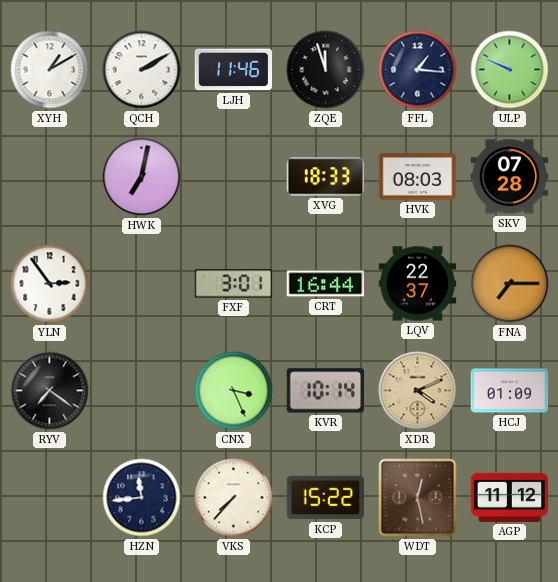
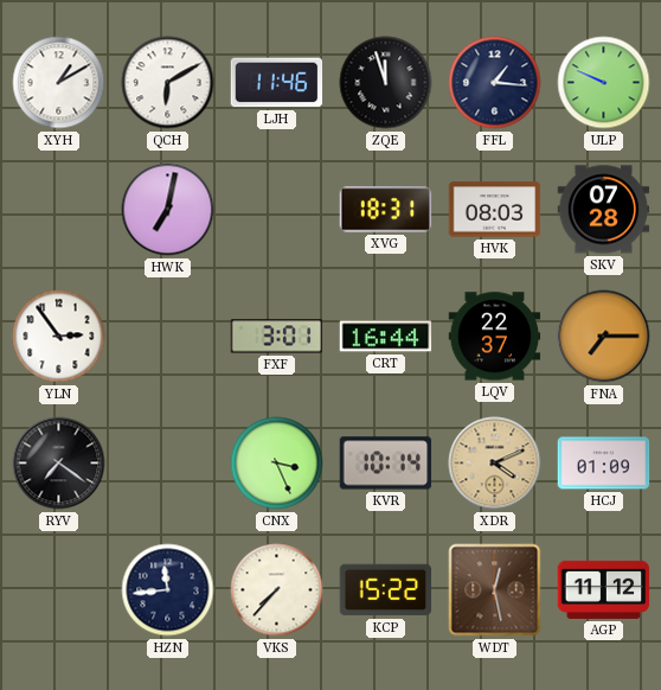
QCH: 2:10 -> 6:10 (168, 83)
XVG: 18:33 -> 18:31 (386, 210)
